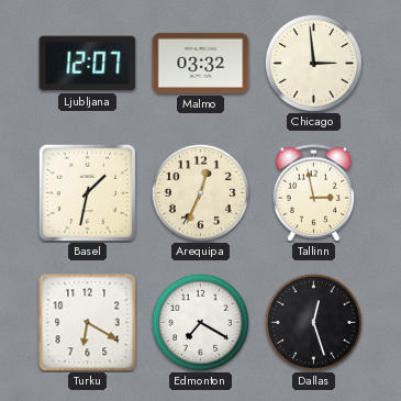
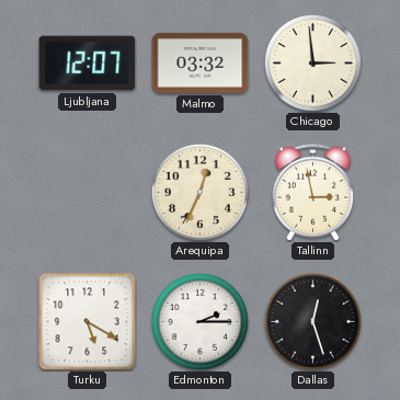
Basel: 1:32 -> none (87, 192)
Turku: 6:20 -> 5:20 (88, 322)
Edmonton: 7:20 -> 2:15 (199, 321)
